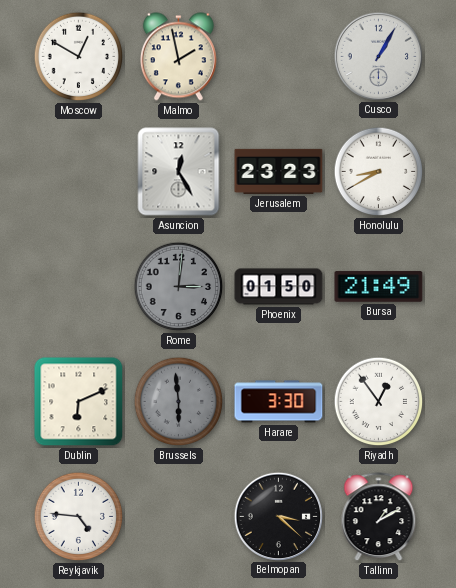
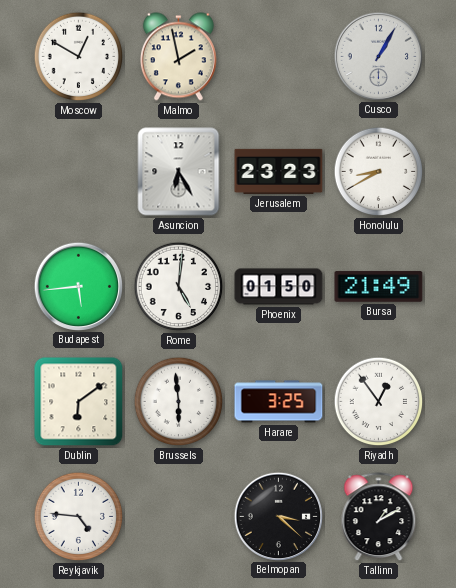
Asuncion: 12:25 -> 6:25 (179, 172)
Budapest: none -> 5:44 (78, 286)
Rome: 3:01 -> 5:01 (179, 287)
Rome dial: grey -> white (179, 287)
Dublin: 6:11 -> 6:09 (79, 402)
Brussels dial: grey -> white (179, 402)
Harare: 3:30 -> 3:25 (279, 402)
